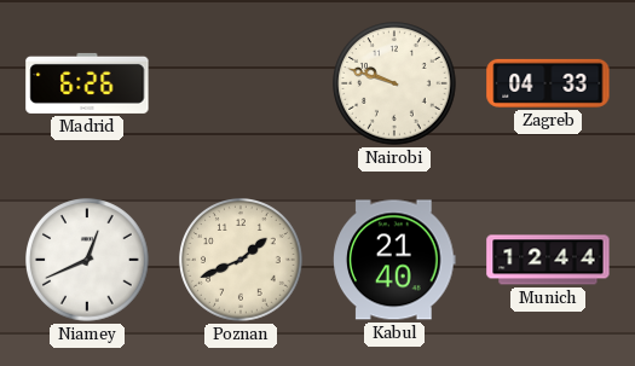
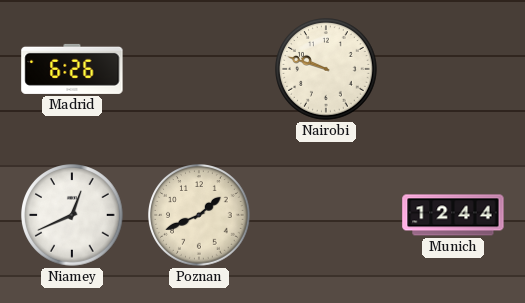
Zagreb: 04:33 -> none (548, 83)
Kabul: 21:40 -> none (394, 260)
